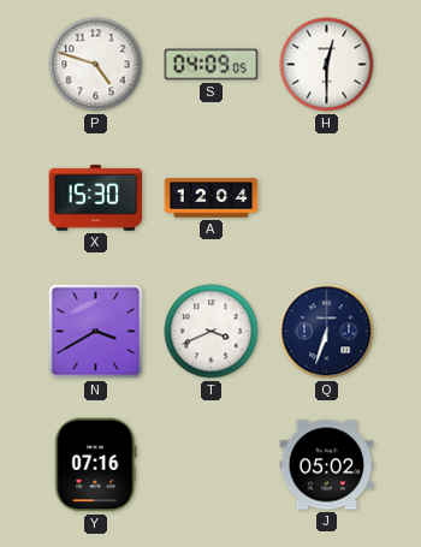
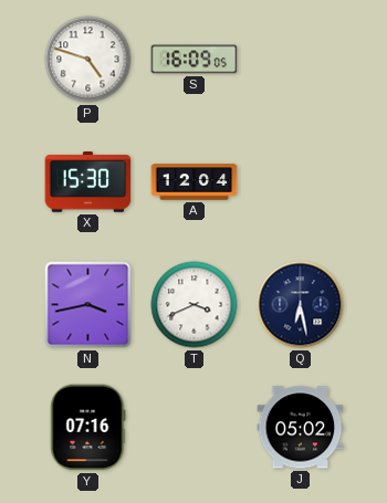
S: 04:09 -> 16:09 (195, 60)
H: 12:30 -> none (327, 65)
N: 3:40 -> 3:43 (88, 305)
Q: 6:33 -> 6:28 (301, 305)
